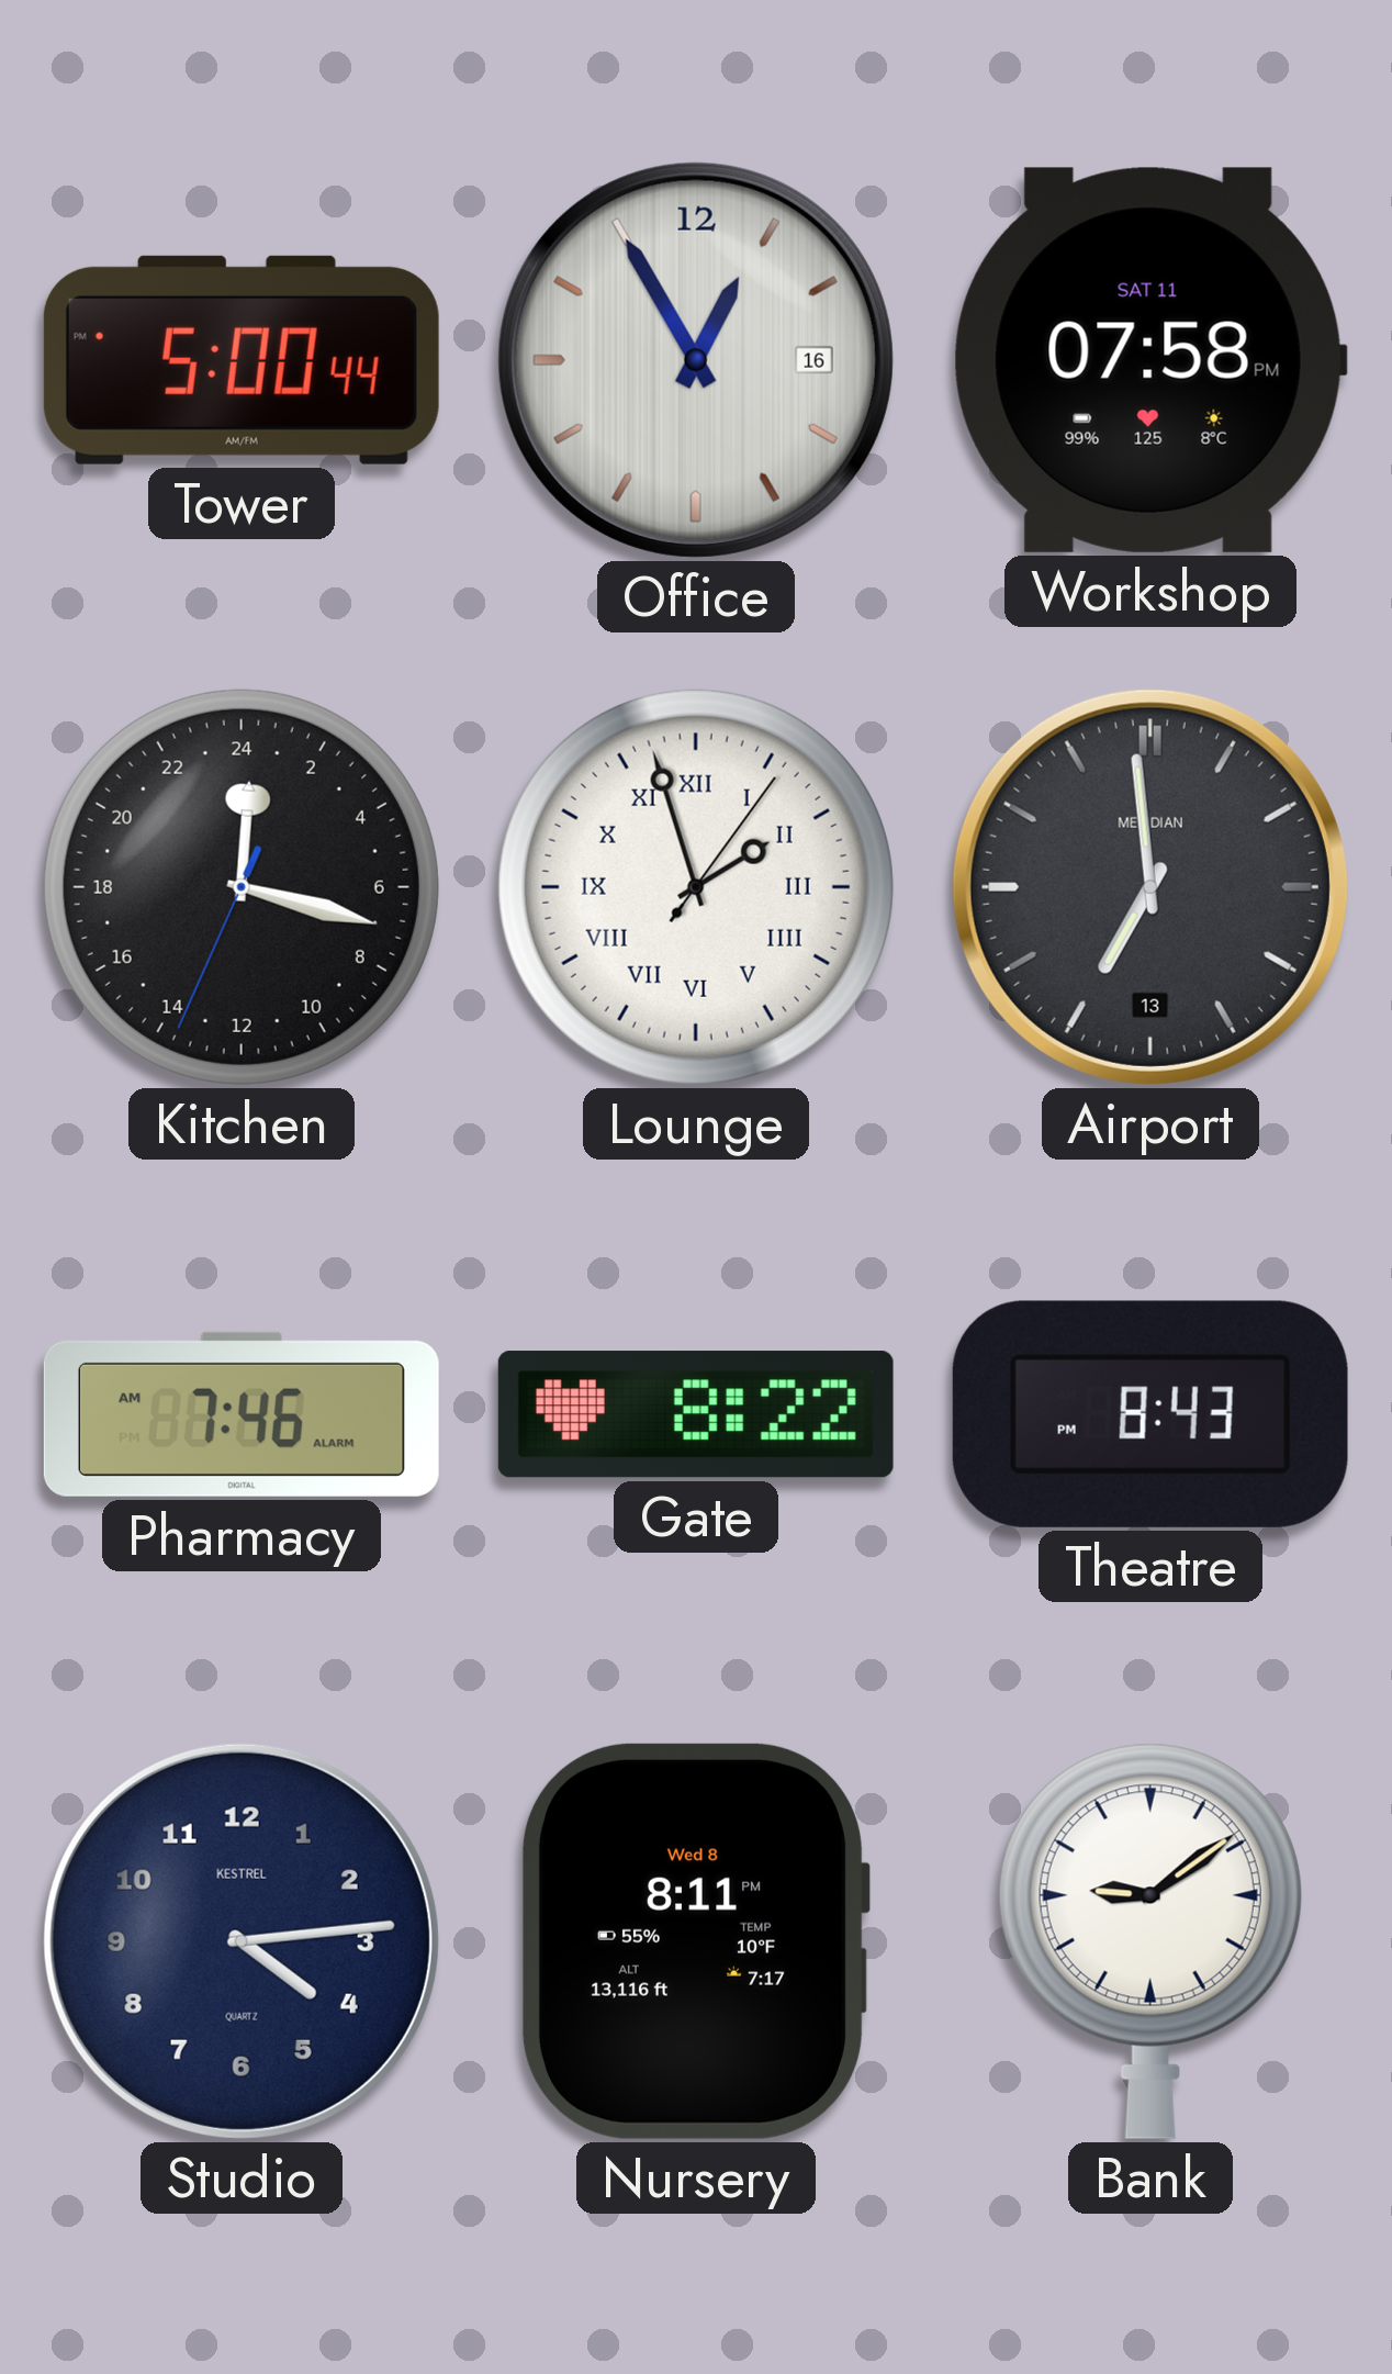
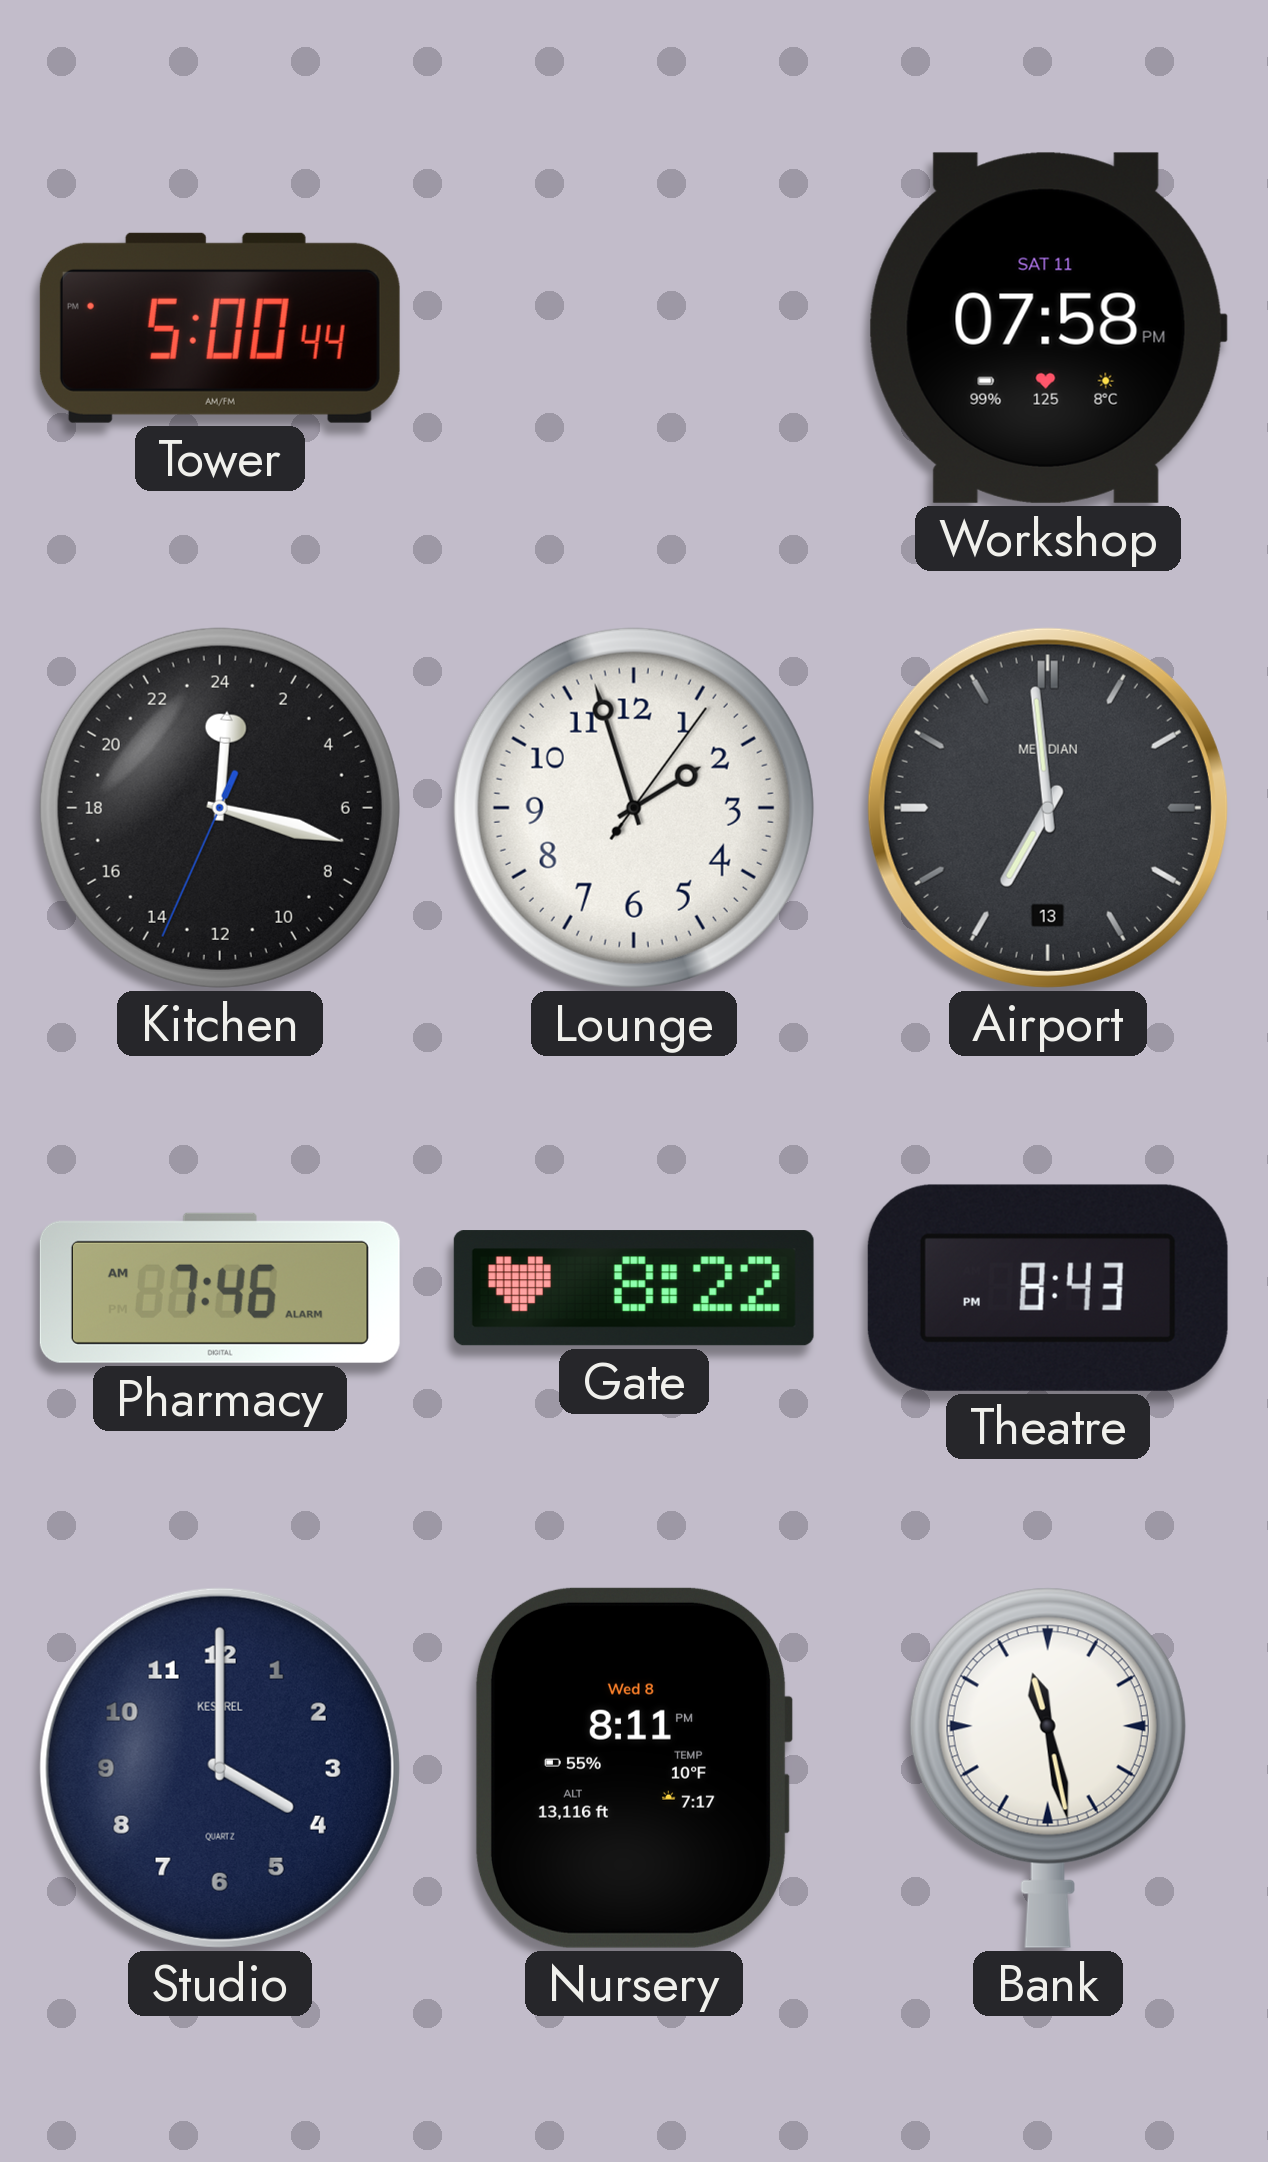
Office: 12:55 -> none (696, 360)
Lounge numerals: Roman -> Arabic (634, 808)
Studio: 4:14 -> 4:00 (220, 1768)
Bank: 9:09 -> 11:28 (1048, 1768)
